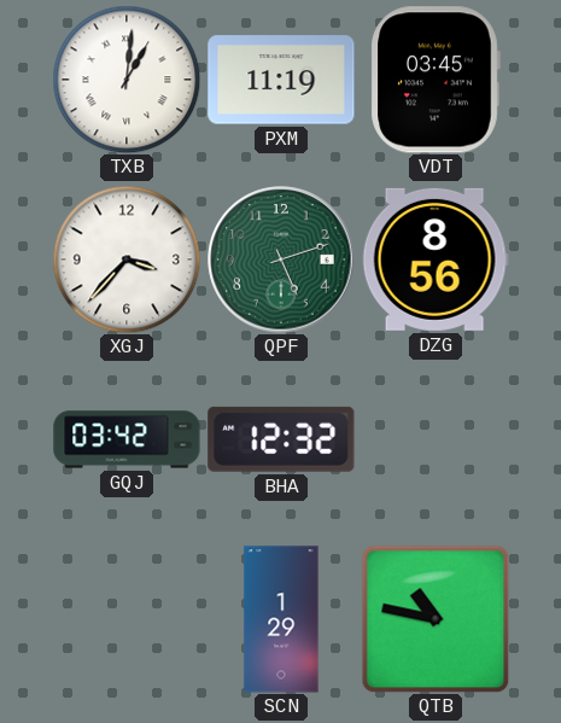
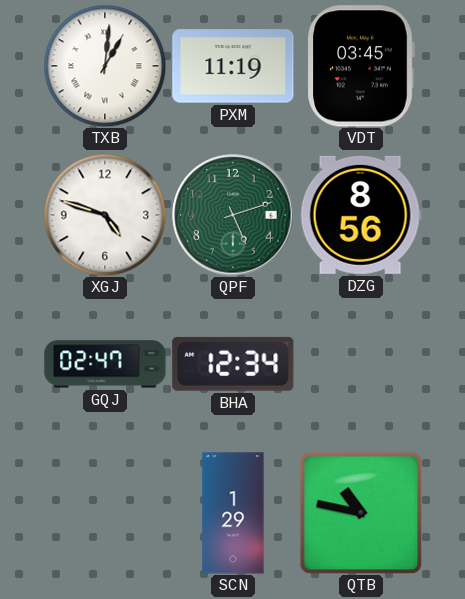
XGJ: 3:37 -> 4:48 (105, 215)
GQJ: 03:42 -> 02:47 (105, 364)
BHA: 12:32 -> 12:34 (233, 364)
